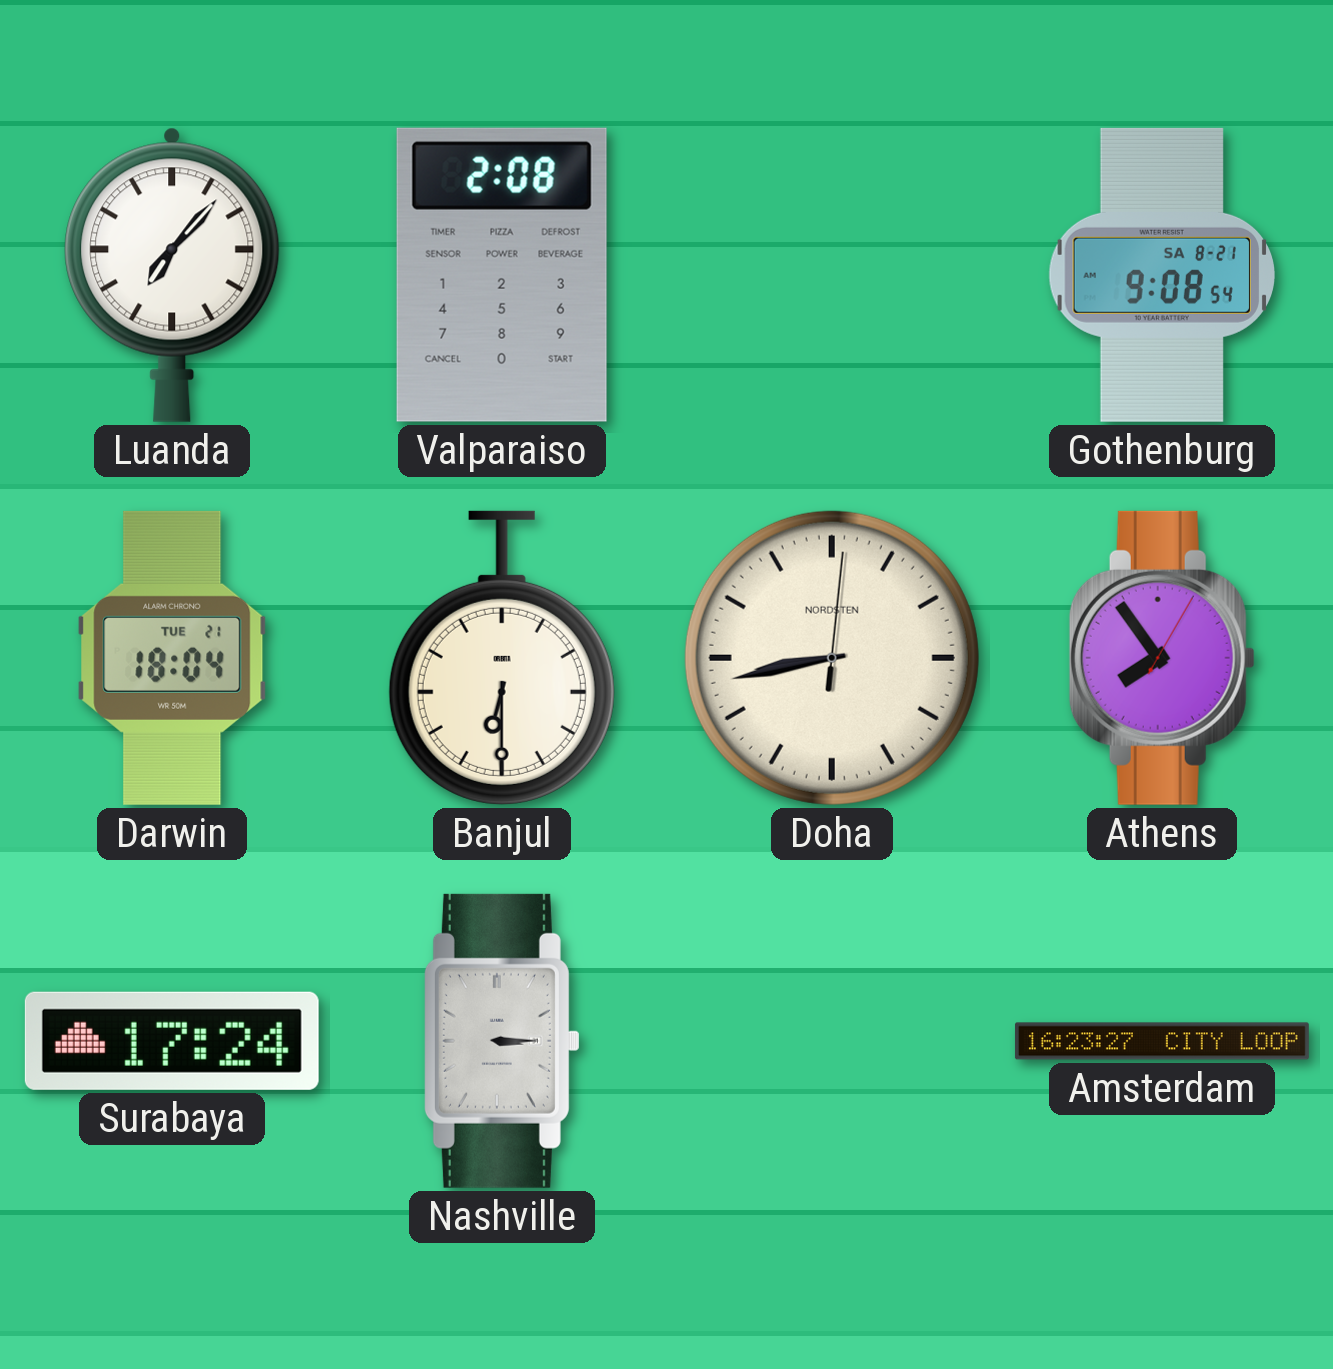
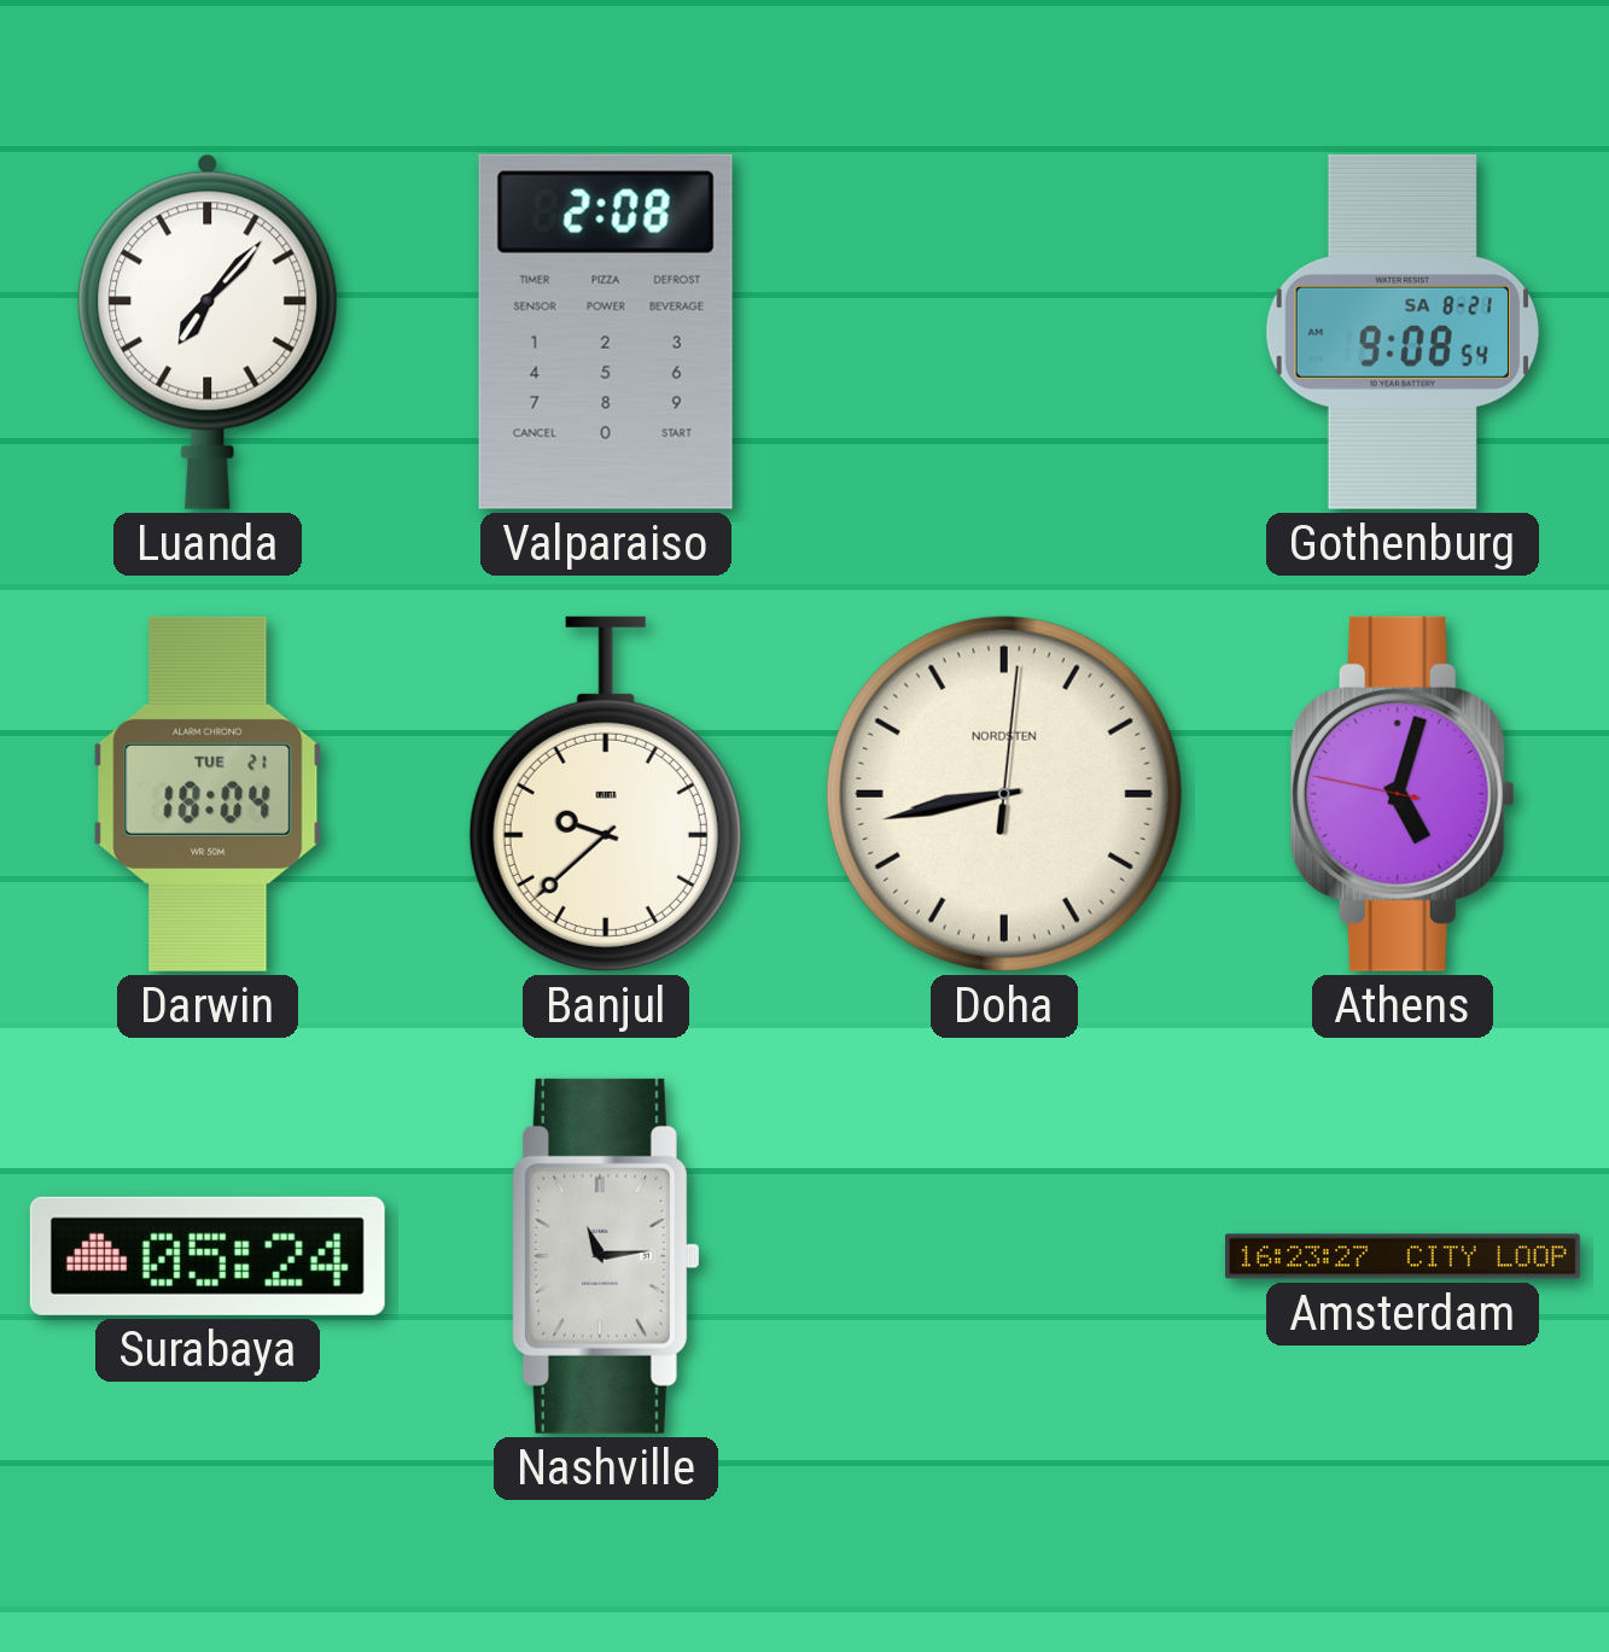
Banjul: 6:30 -> 9:38 (606, 794)
Athens: 7:54 -> 5:02 (1403, 794)
Surabaya: 17:24 -> 05:24 (208, 1256)
Nashville: 3:15 -> 11:14 (606, 1256)
